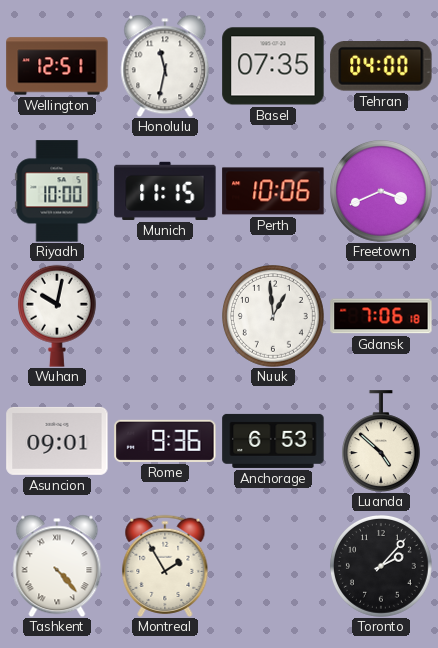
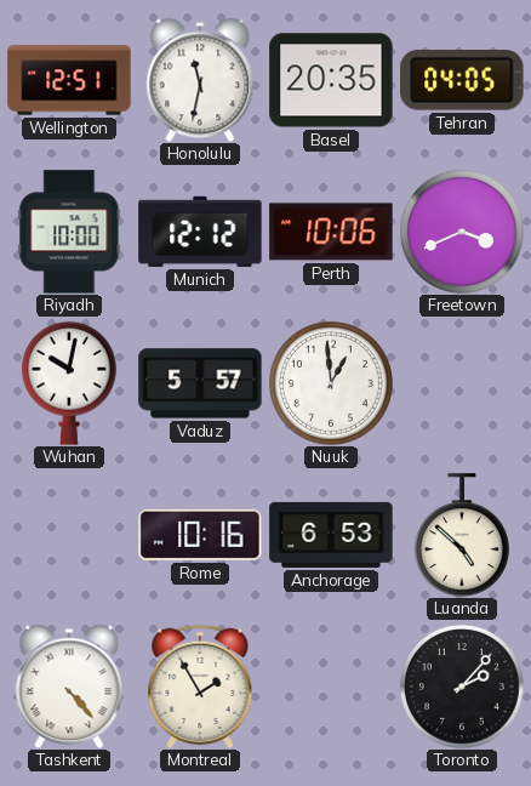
Basel: 07:35 -> 20:35 (331, 80)
Tehran: 04:00 -> 04:05 (462, 81)
Munich: 11:15 -> 12:12 (200, 232)
Vaduz: none -> 5:57 (200, 383)
Gdansk: 7:06 -> none (381, 316)
Asuncion: 09:01 -> none (57, 441)
Rome: 9:36 -> 10:16 (200, 535)
